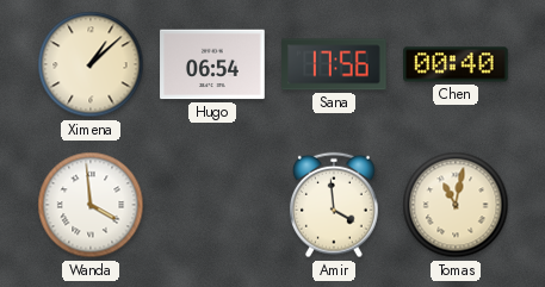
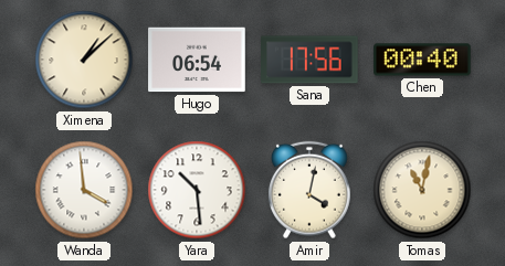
Yara: none -> 10:29 (197, 190)
Amir: 3:59 -> 4:02 (309, 190)
